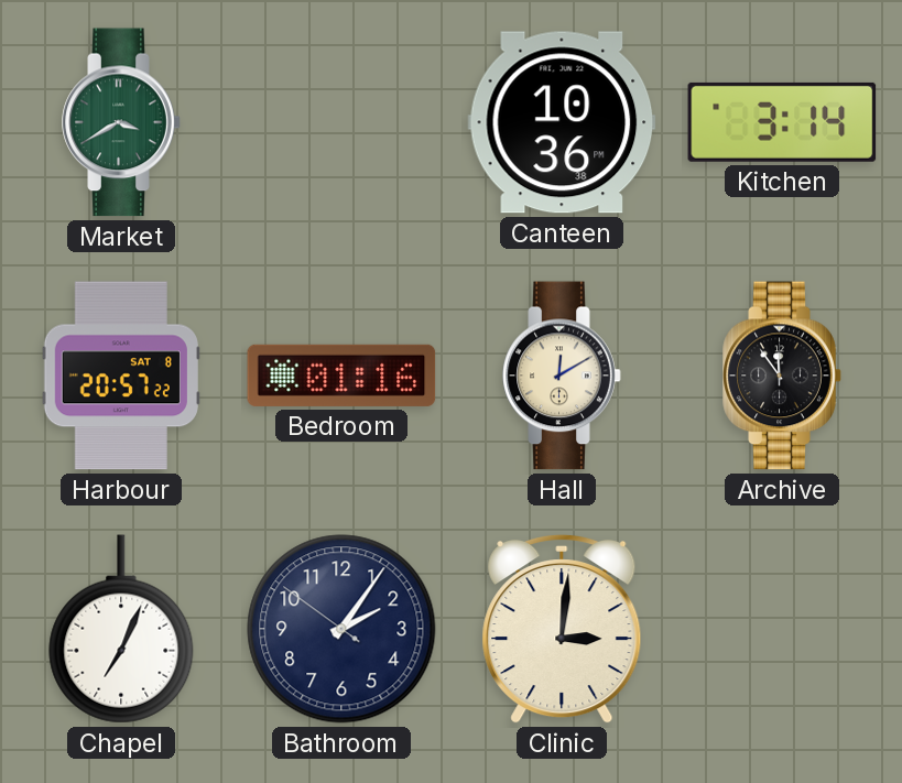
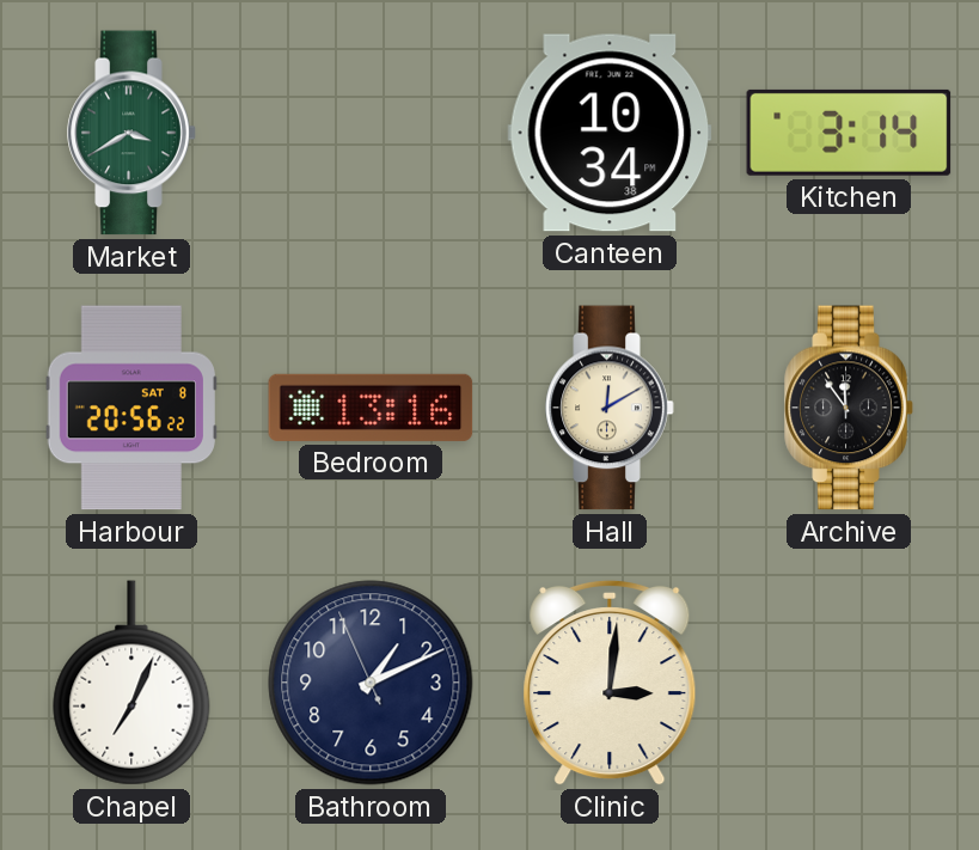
Canteen: 10:36 -> 10:34 (610, 133)
Harbour: 20:57 -> 20:56 (131, 408)
Bedroom: 01:16 -> 13:16 (371, 408)
Bathroom: 2:05 -> 1:10 (371, 683)
